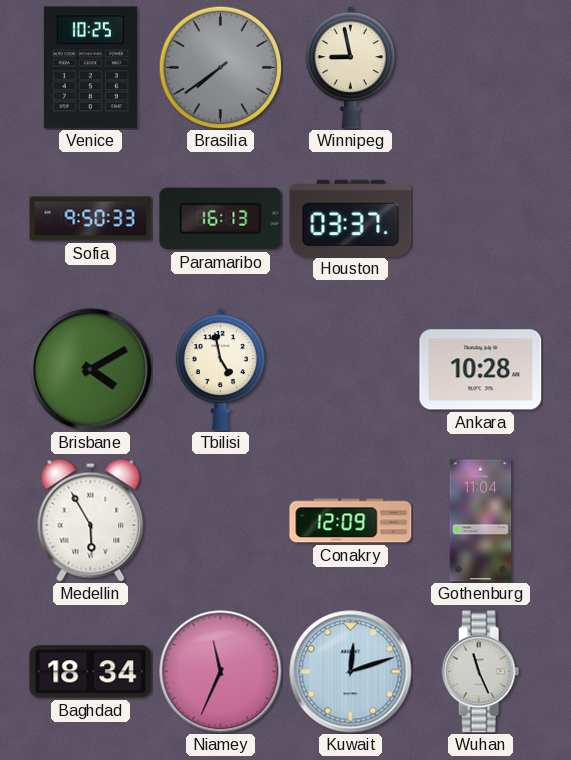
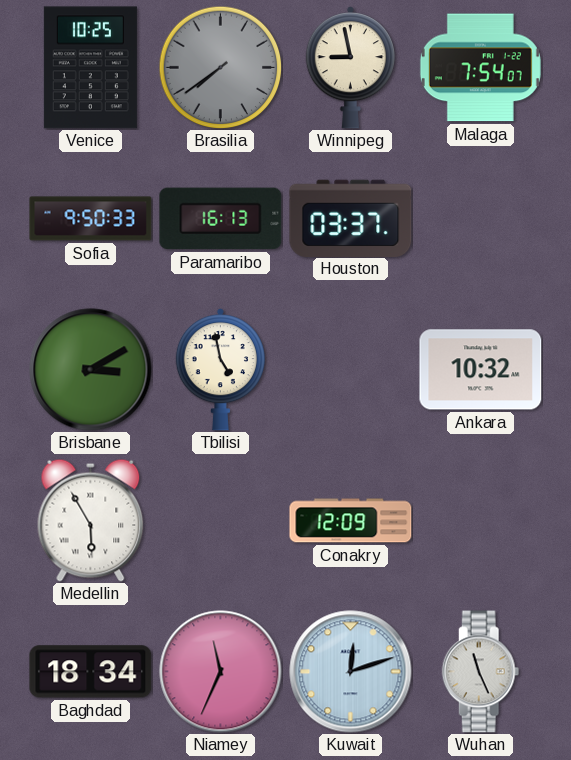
Malaga: none -> 7:54 (480, 68)
Brisbane: 4:10 -> 3:10 (91, 370)
Ankara: 10:28 -> 10:32 (481, 370)
Gothenburg: 11:04 -> none (481, 521)
